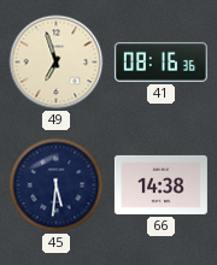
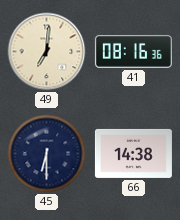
49: 6:57 -> 7:01 (47, 52)
45: 5:31 -> 6:30 (47, 154)
